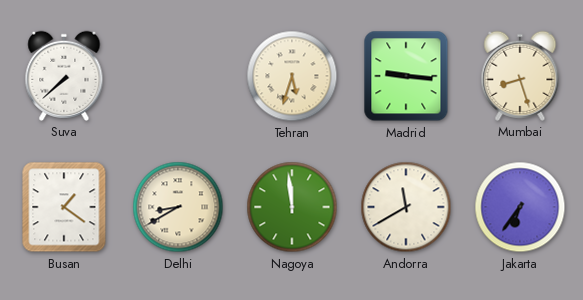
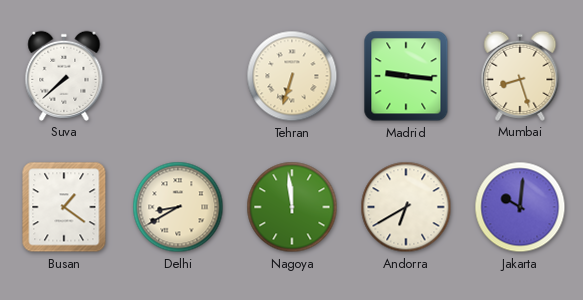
Tehran: 5:33 -> 6:33 (292, 76)
Andorra: 11:40 -> 6:40 (406, 207)
Jakarta: 6:36 -> 10:01 (520, 207)
